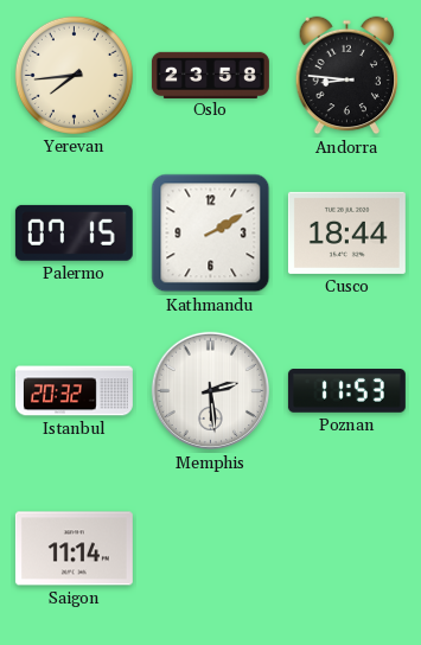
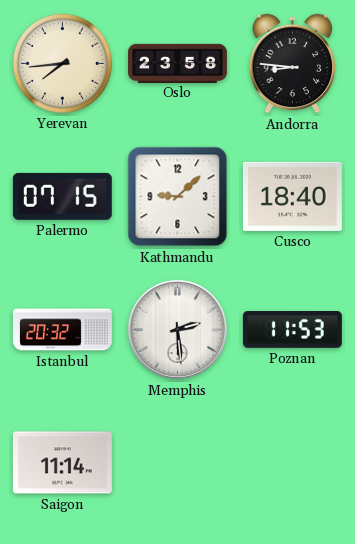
Kathmandu: 2:10 -> 9:08 (178, 197)
Cusco: 18:44 -> 18:40 (292, 196)
